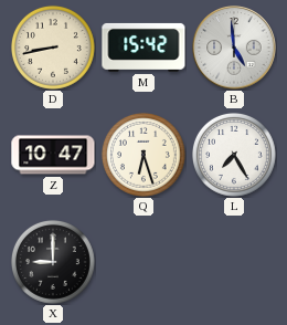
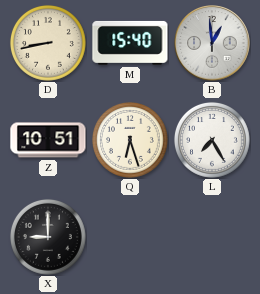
M: 15:42 -> 15:40 (130, 43)
B: 4:59 -> 12:59 (212, 43)
Z: 10:47 -> 10:51 (48, 140)
